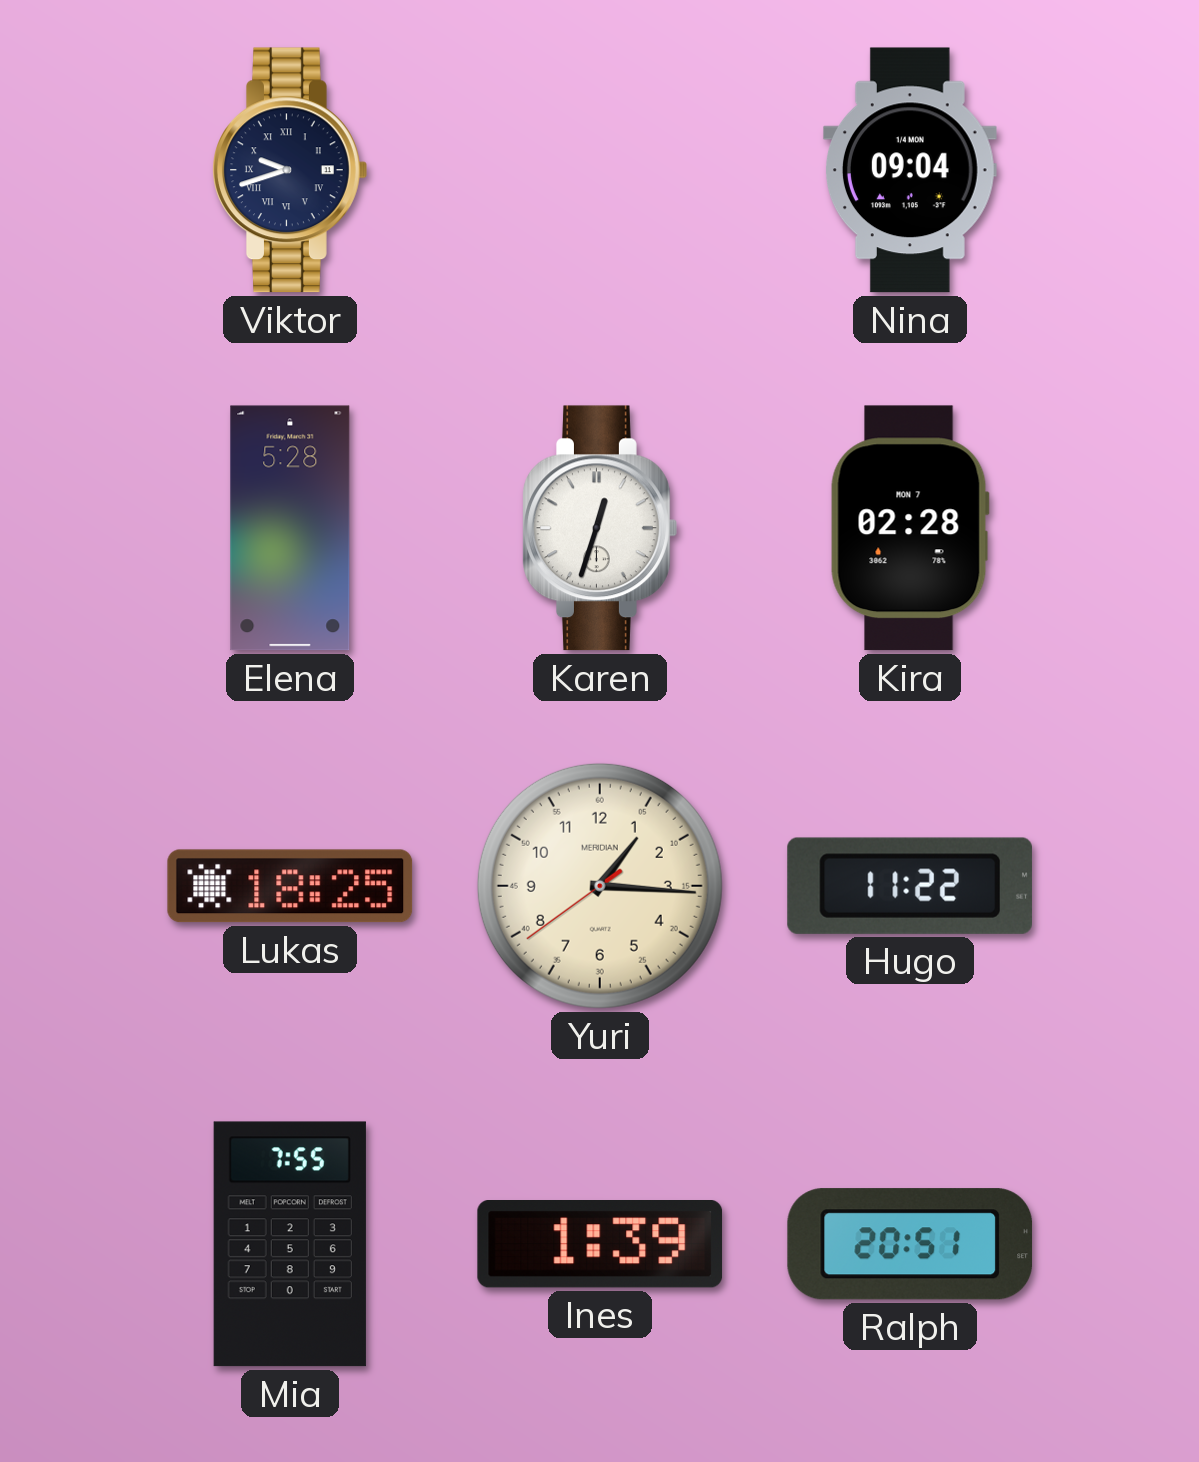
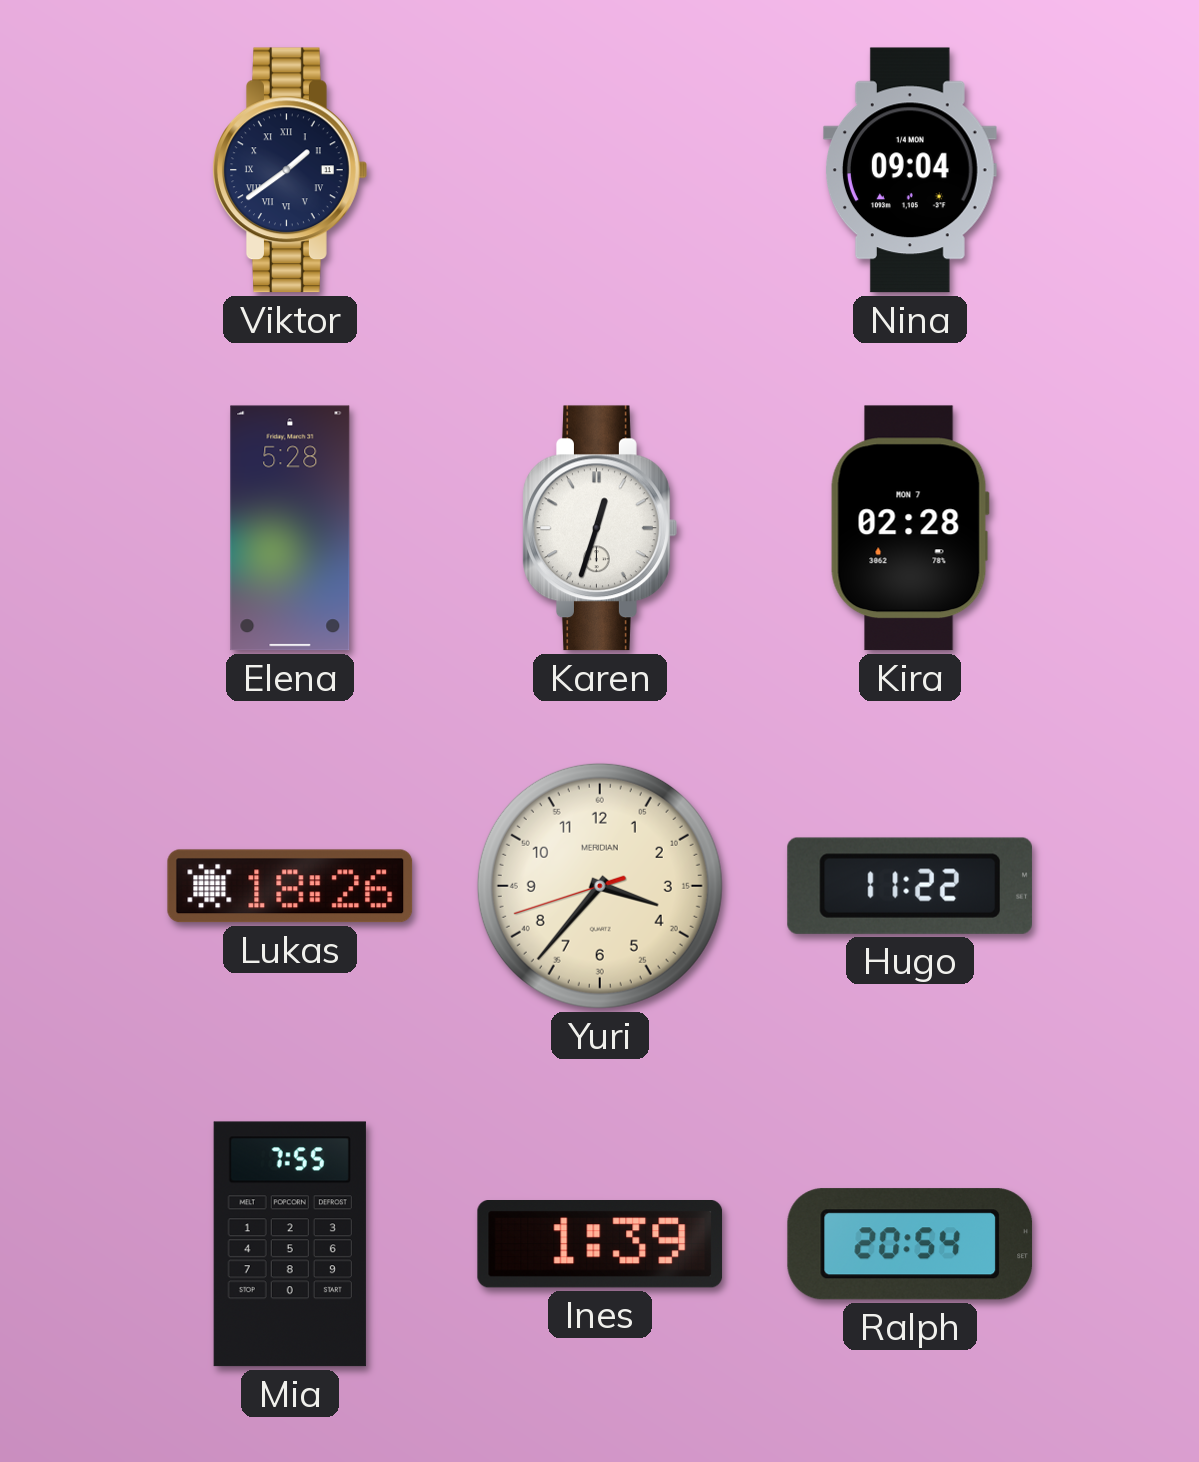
Viktor: 9:42 -> 1:39 (290, 170)
Lukas: 18:25 -> 18:26 (290, 886)
Yuri: 1:15 -> 3:36 (600, 886)
Ralph: 20:51 -> 20:54 (910, 1244)
